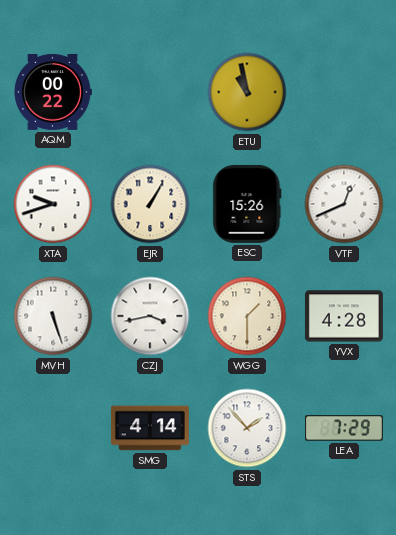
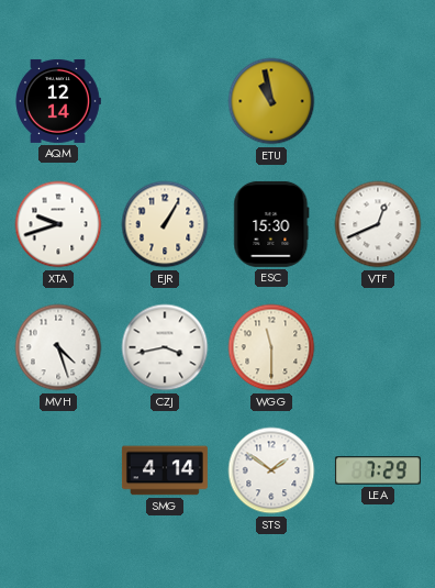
AQM: 00:22 -> 12:14 (58, 101)
ESC: 15:26 -> 15:30 (271, 224)
MVH: 5:27 -> 4:27 (58, 347)
WGG: 1:30 -> 11:30 (271, 347)
YVX: 4:28 -> none (344, 316)
STS: 1:53 -> 1:51 (271, 470)
